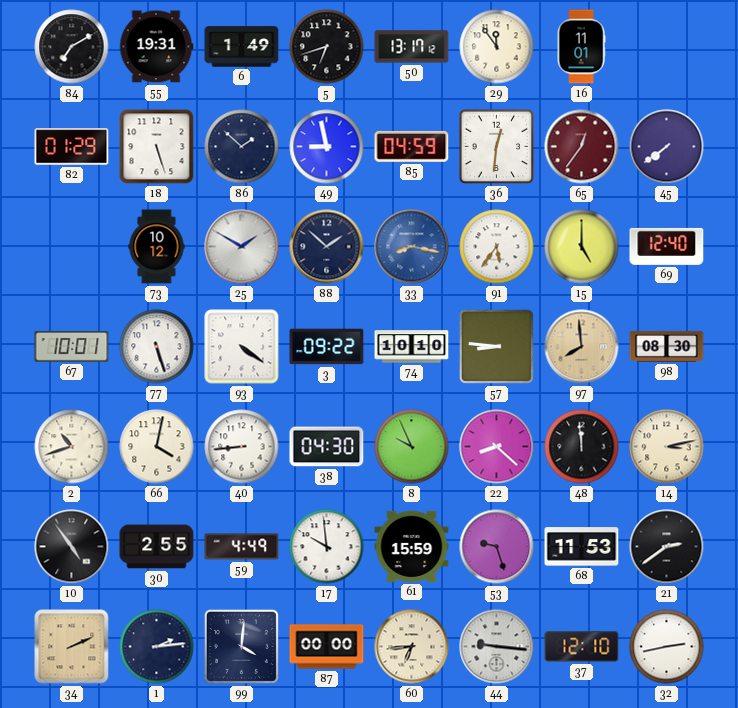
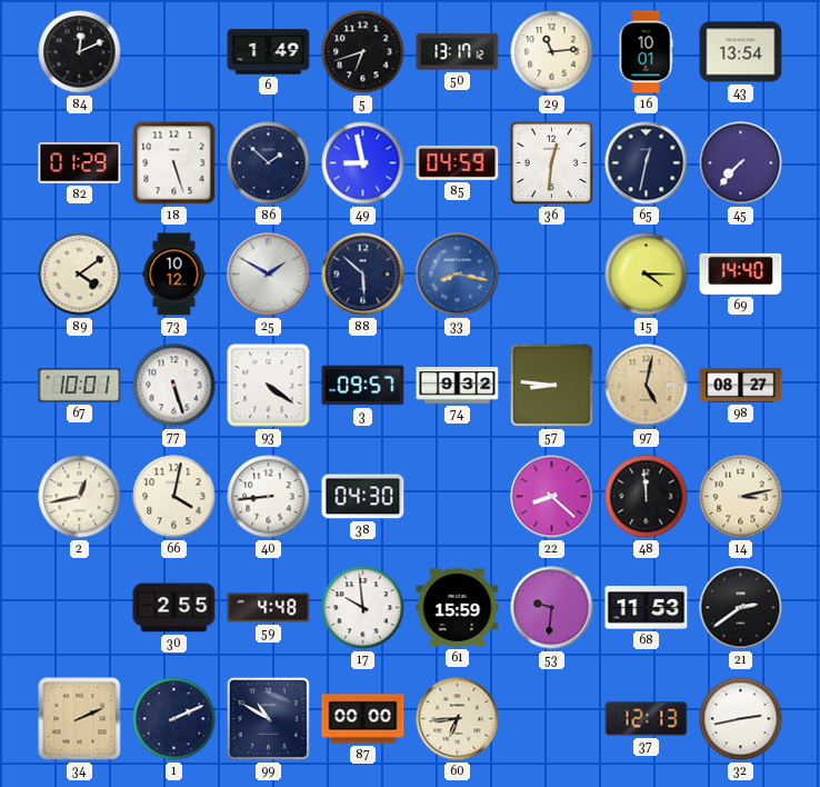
84: 7:10 -> 12:11 (80, 52)
55: 19:31 -> none (156, 47)
29: 11:54 -> 11:14 (552, 52)
16: 11:01 -> 10:01 (646, 52)
43: none -> 13:54 (741, 52)
65: 12:36 -> 12:32 (647, 163)
65 dial: burgundy -> navy (647, 163)
45: 7:39 -> 7:37 (741, 163)
89: none -> 4:09 (80, 275)
88: 1:52 -> 5:52 (363, 275)
91: 5:36 -> none (497, 247)
15: 5:00 -> 4:15 (647, 275)
69: 12:40 -> 14:40 (741, 273)
3: 09:22 -> 09:57 (363, 386)
74: 10:10 -> 9:32 (458, 386)
97: 7:59 -> 5:02 (647, 386)
98: 08:30 -> 08:27 (741, 385)
2: 10:42 -> 12:43 (80, 497)
8: 9:56 -> none (412, 447)
10: 4:54 -> none (72, 547)
59: 4:49 -> 4:48 (269, 608)
53: 9:27 -> 9:31 (552, 608)
1: 2:14 -> 2:11 (174, 719)
99: 4:01 -> 10:50 (268, 718)
44: 9:16 -> none (497, 647)
37: 12:10 -> 12:13 (647, 719)
